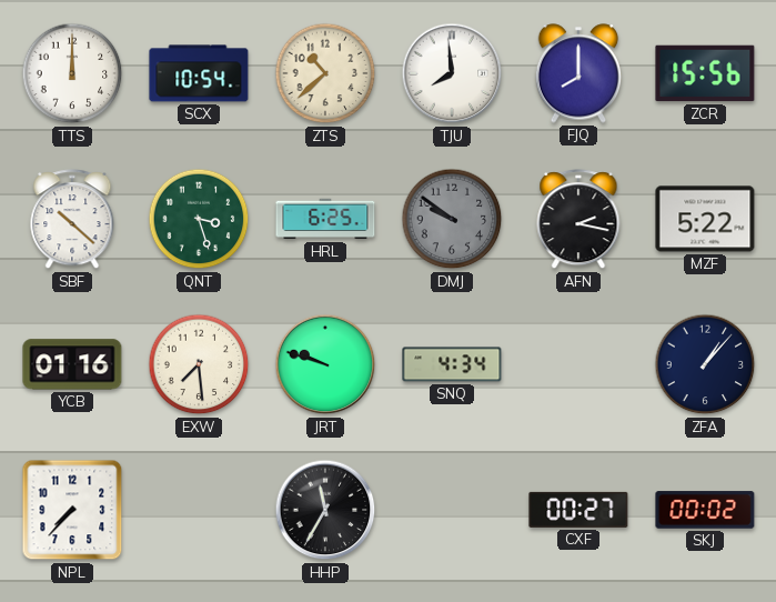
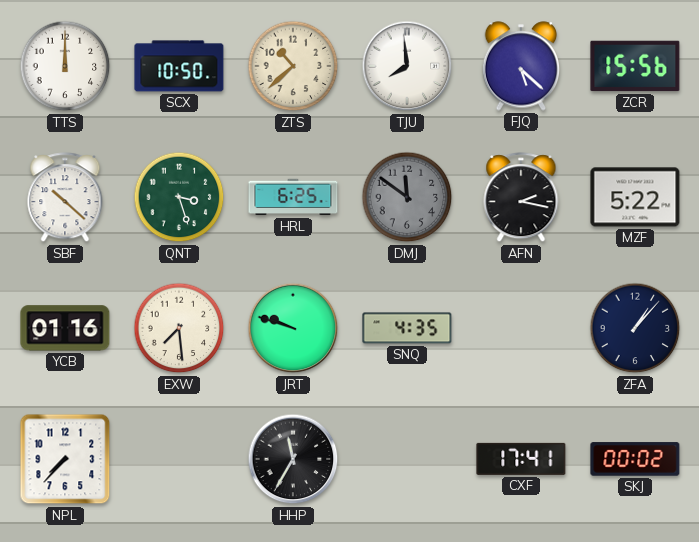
SCX: 10:54 -> 10:50 (179, 66)
FJQ: 8:00 -> 5:22 (521, 66)
DMJ: 9:51 -> 11:51 (407, 197)
SNQ: 4:34 -> 4:35 (407, 328)
CXF: 00:27 -> 17:41 (521, 459)
